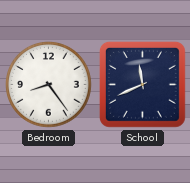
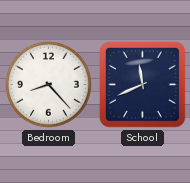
Bedroom: 8:24 -> 8:23 (49, 85)
